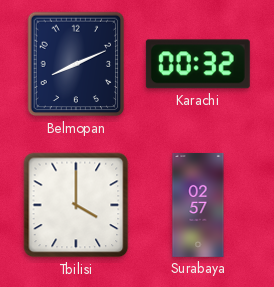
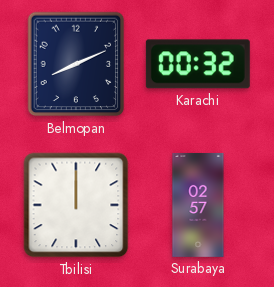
Tbilisi: 4:00 -> 12:00 (76, 205)
